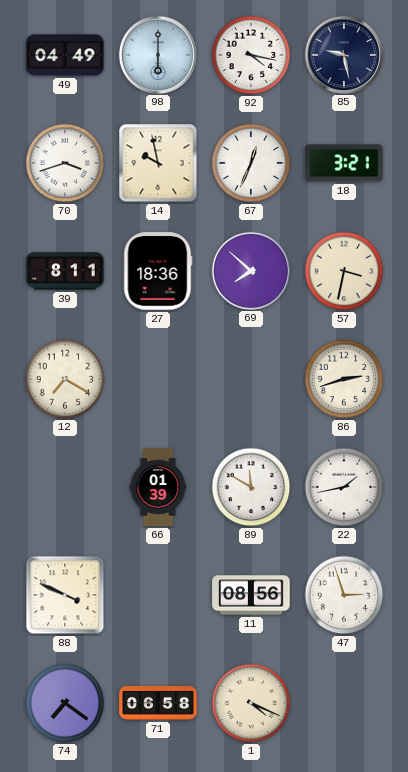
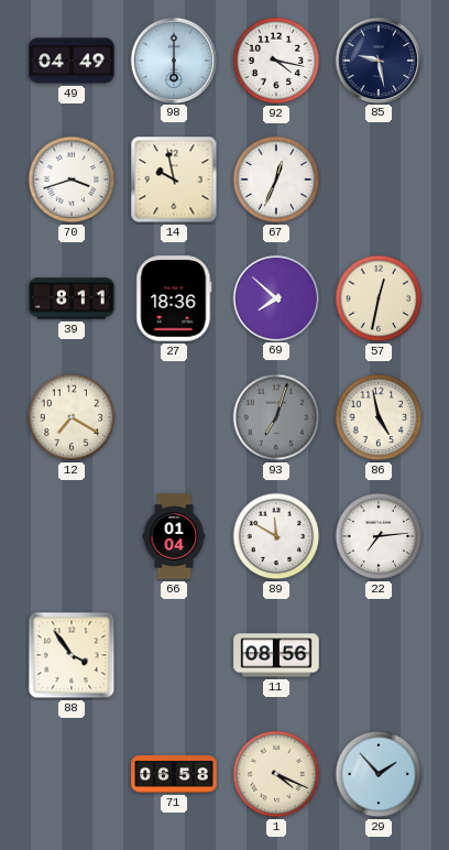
18: 3:21 -> none (344, 163)
57: 3:32 -> 12:32 (379, 298)
93: none -> 7:03 (276, 417)
86: 2:42 -> 4:58 (379, 417)
66: 01:39 -> 01:04 (174, 536)
22: 1:43 -> 7:14 (379, 536)
88: 3:49 -> 3:54 (72, 655)
47: 2:57 -> none (344, 595)
74: 7:21 -> none (65, 703)
29: none -> 1:53 (379, 774)
